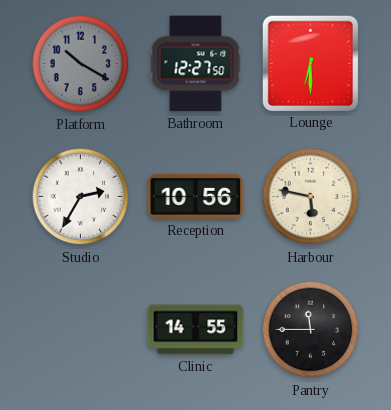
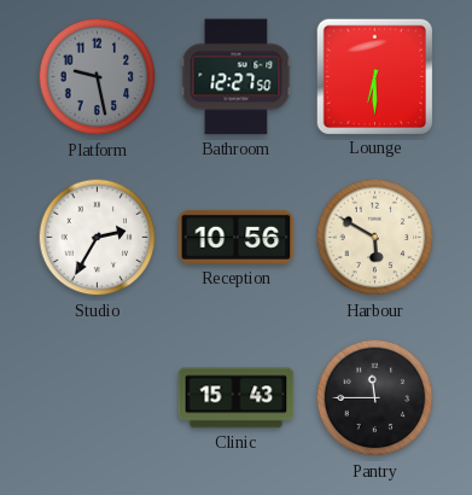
Platform: 10:20 -> 9:28 (98, 77)
Harbour: 5:47 -> 5:50 (375, 238)
Clinic: 14:55 -> 15:43 (237, 398)
